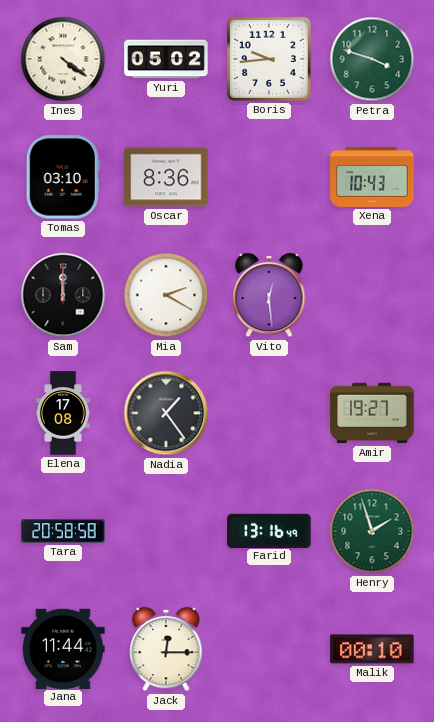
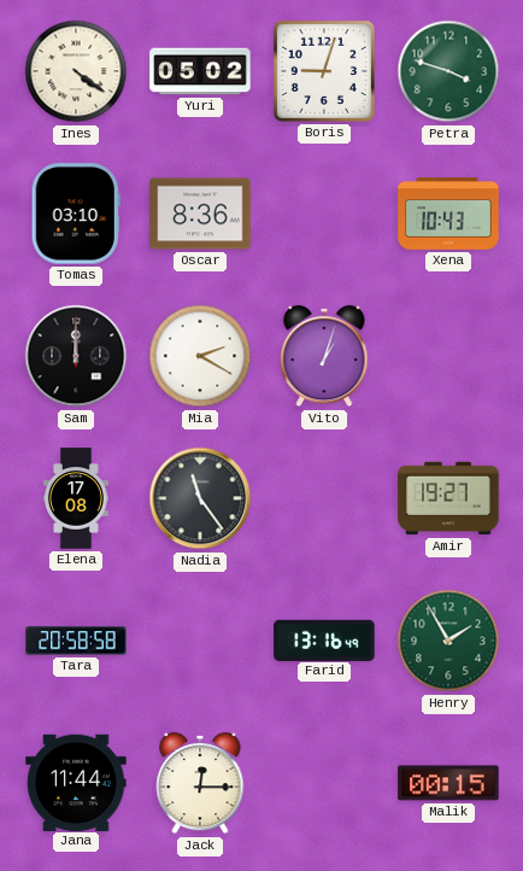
Boris: 9:44 -> 9:03 (324, 71)
Vito: 12:29 -> 1:03 (324, 356)
Nadia: 1:24 -> 11:24 (200, 498)
Henry: 1:57 -> 1:55 (448, 641)
Malik: 00:10 -> 00:15 (448, 783)
